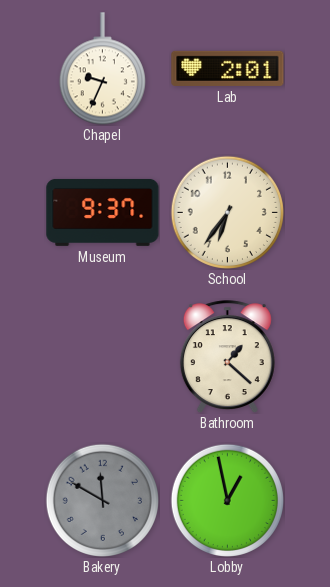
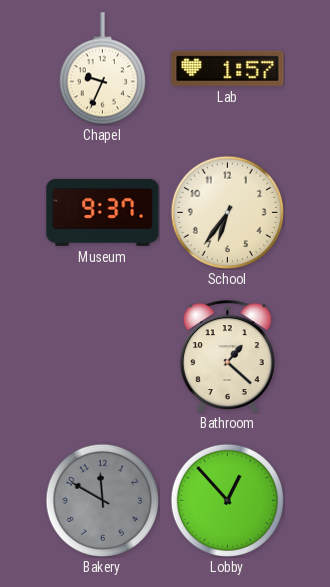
Lab: 2:01 -> 1:57 (228, 68)
Lobby: 12:58 -> 12:53 (227, 500)
